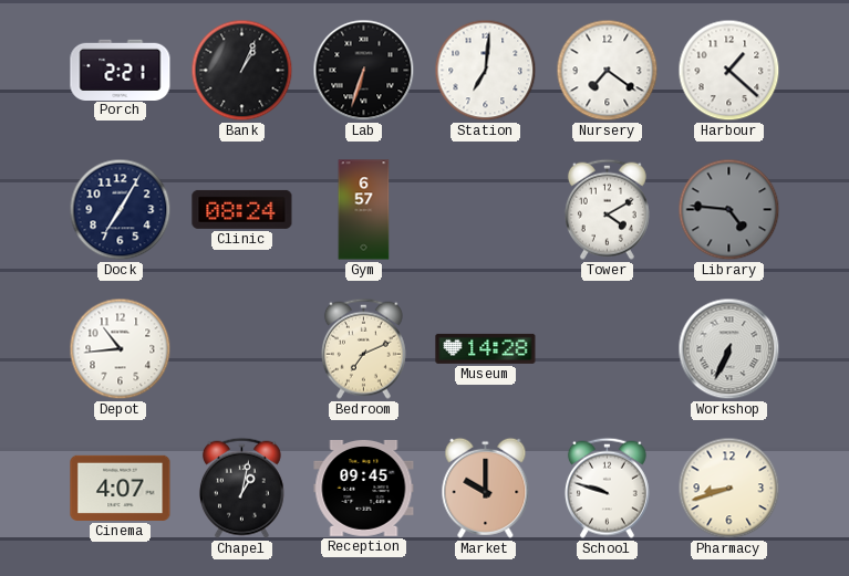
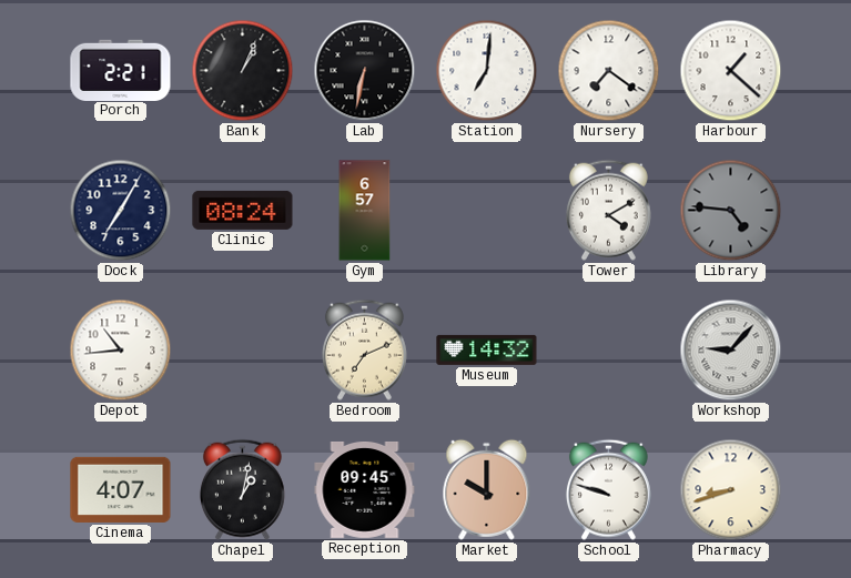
Lab: 6:33 -> 6:32 (365, 71)
Museum: 14:28 -> 14:32 (487, 349)
Workshop: 6:34 -> 9:07 (731, 351)
